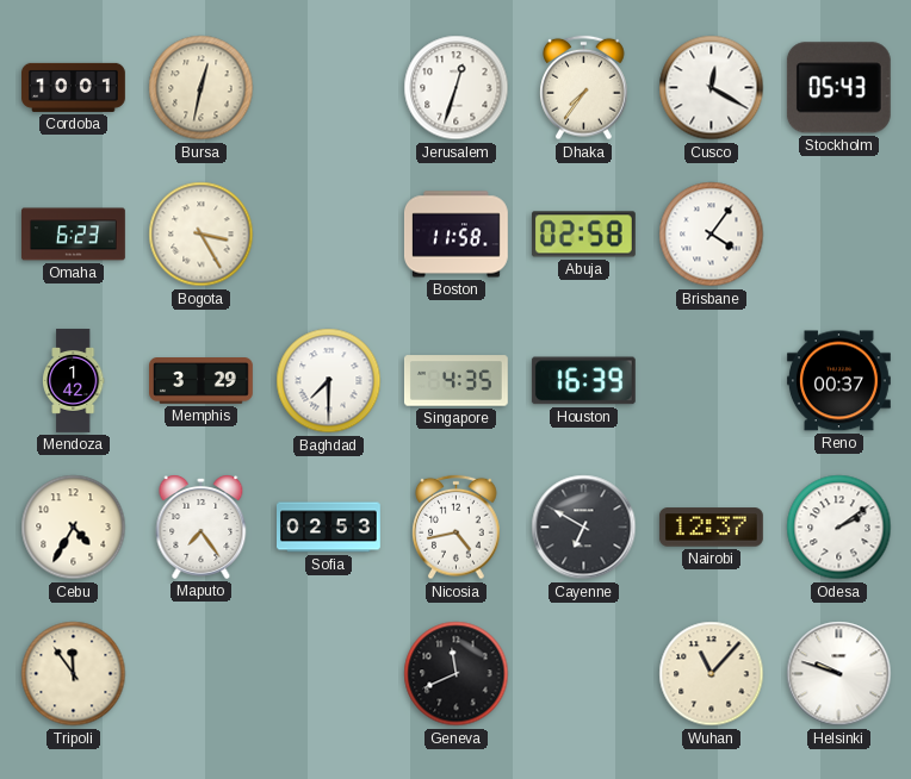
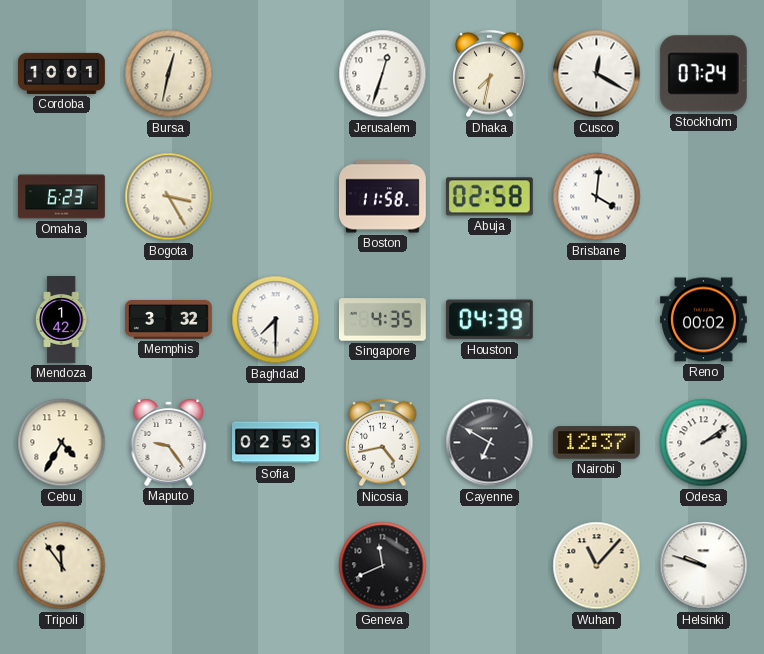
Dhaka: 7:36 -> 7:32 (490, 74)
Stockholm: 05:43 -> 07:24 (703, 74)
Brisbane: 4:06 -> 4:01 (597, 197)
Memphis: 3:29 -> 3:32 (169, 320)
Houston: 16:39 -> 04:39 (489, 320)
Reno: 00:37 -> 00:02 (704, 320)
Maputo: 7:24 -> 9:24 (169, 442)
